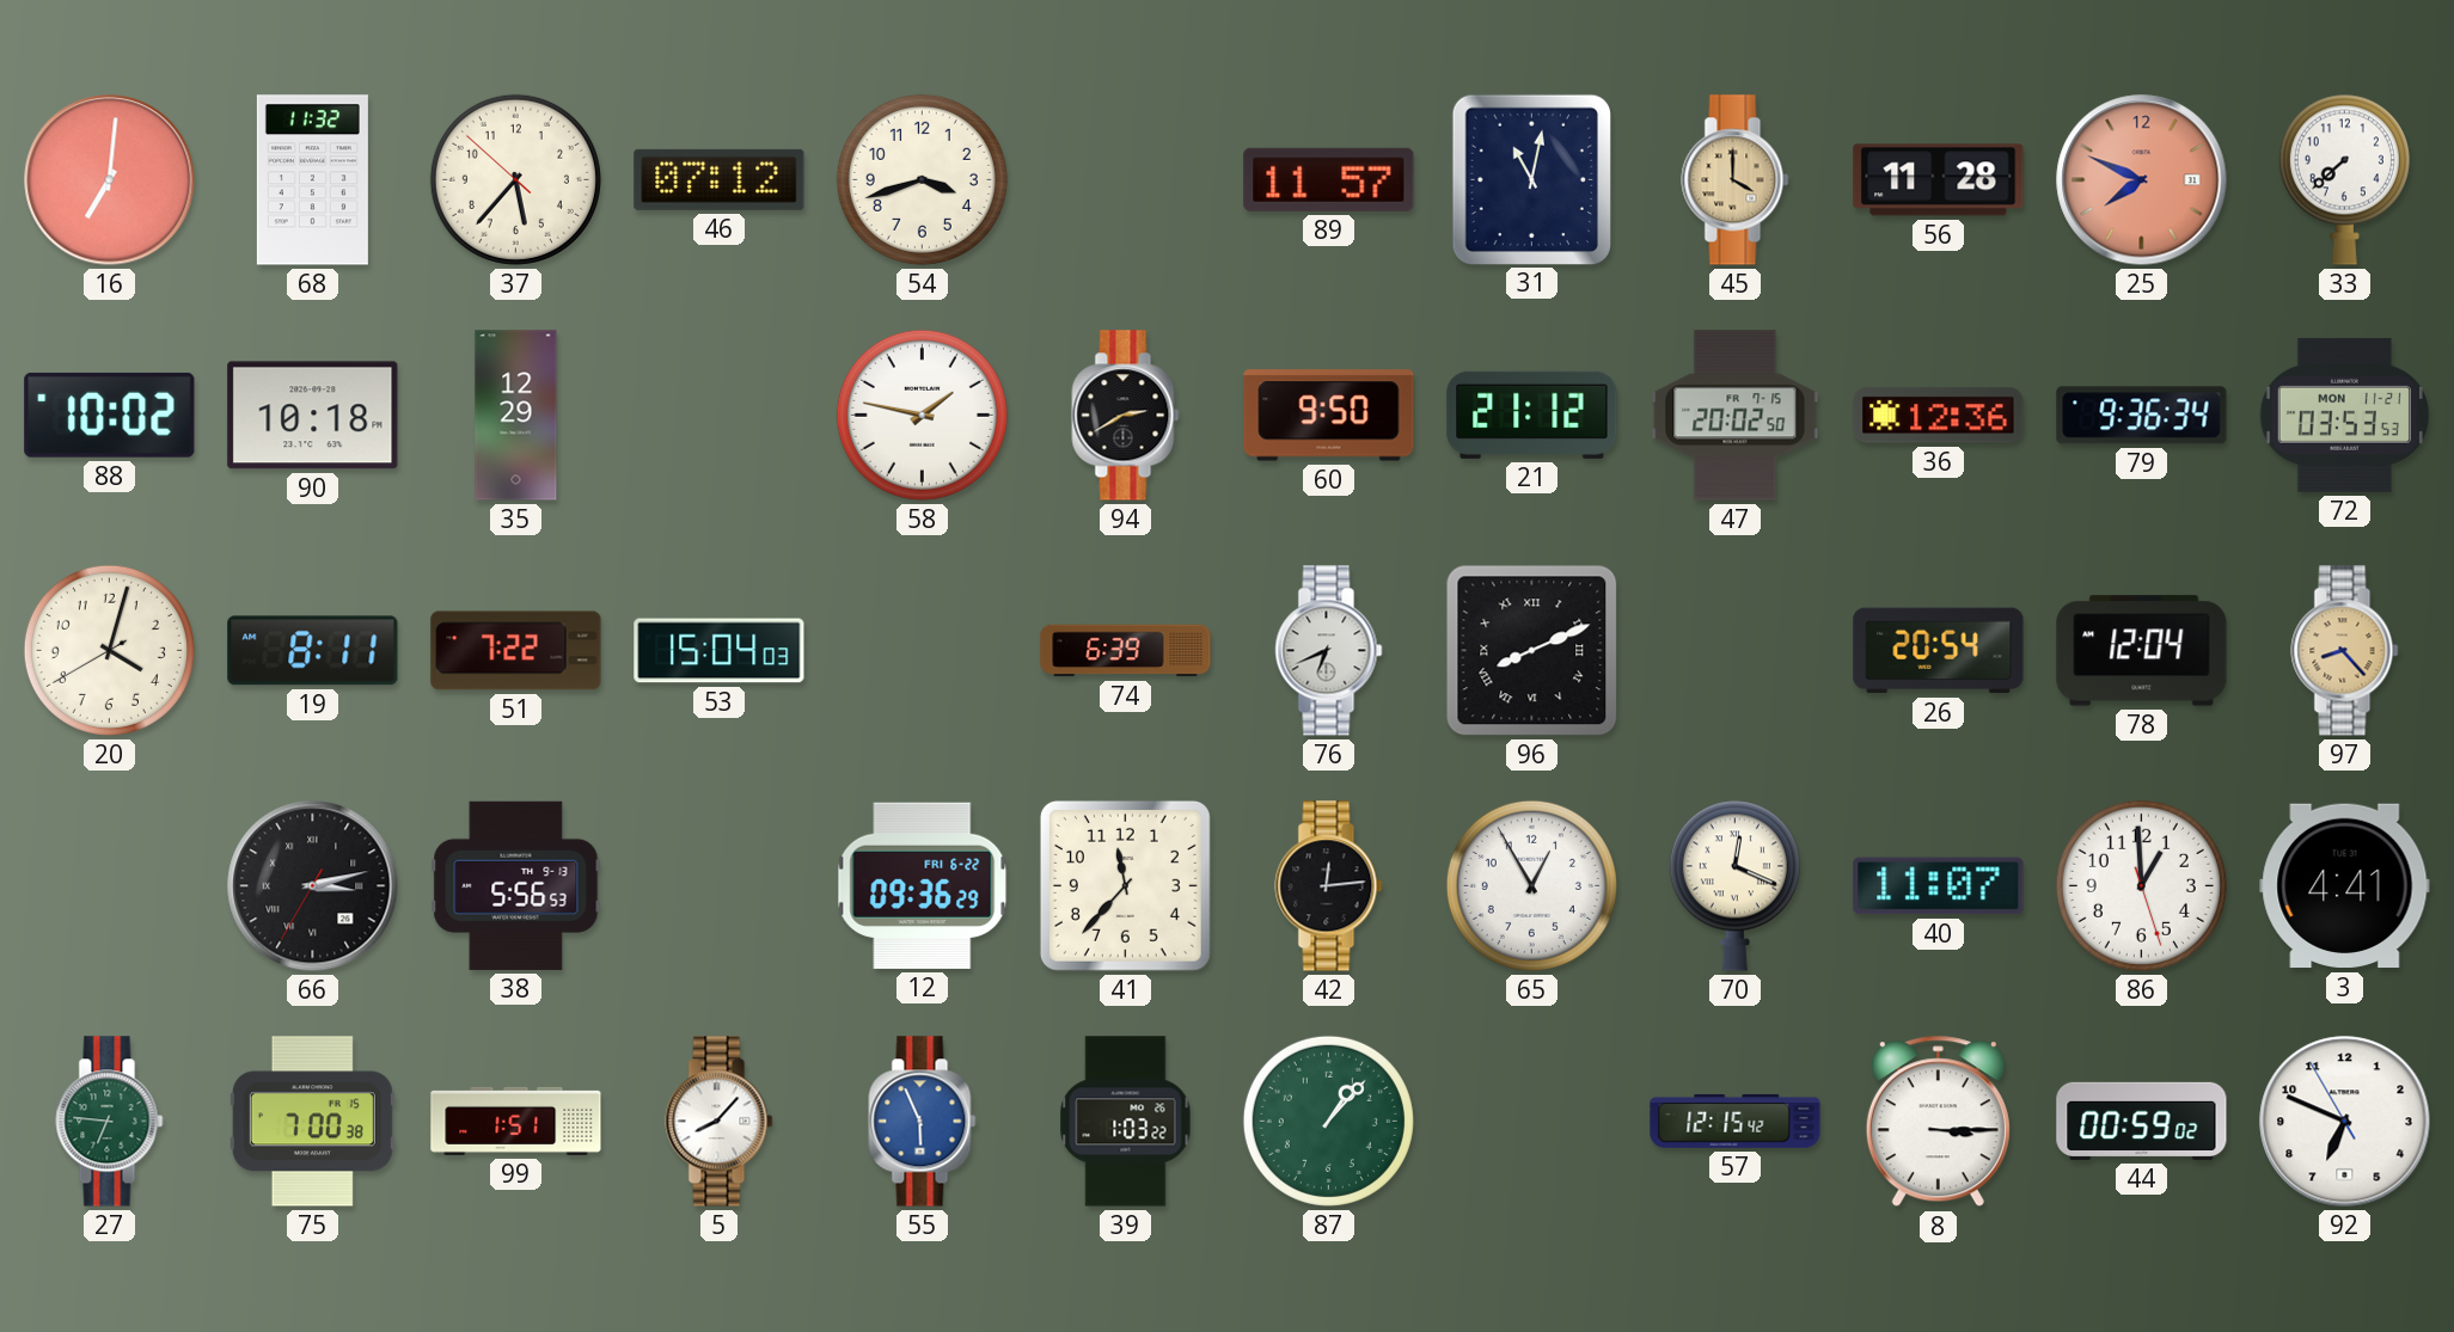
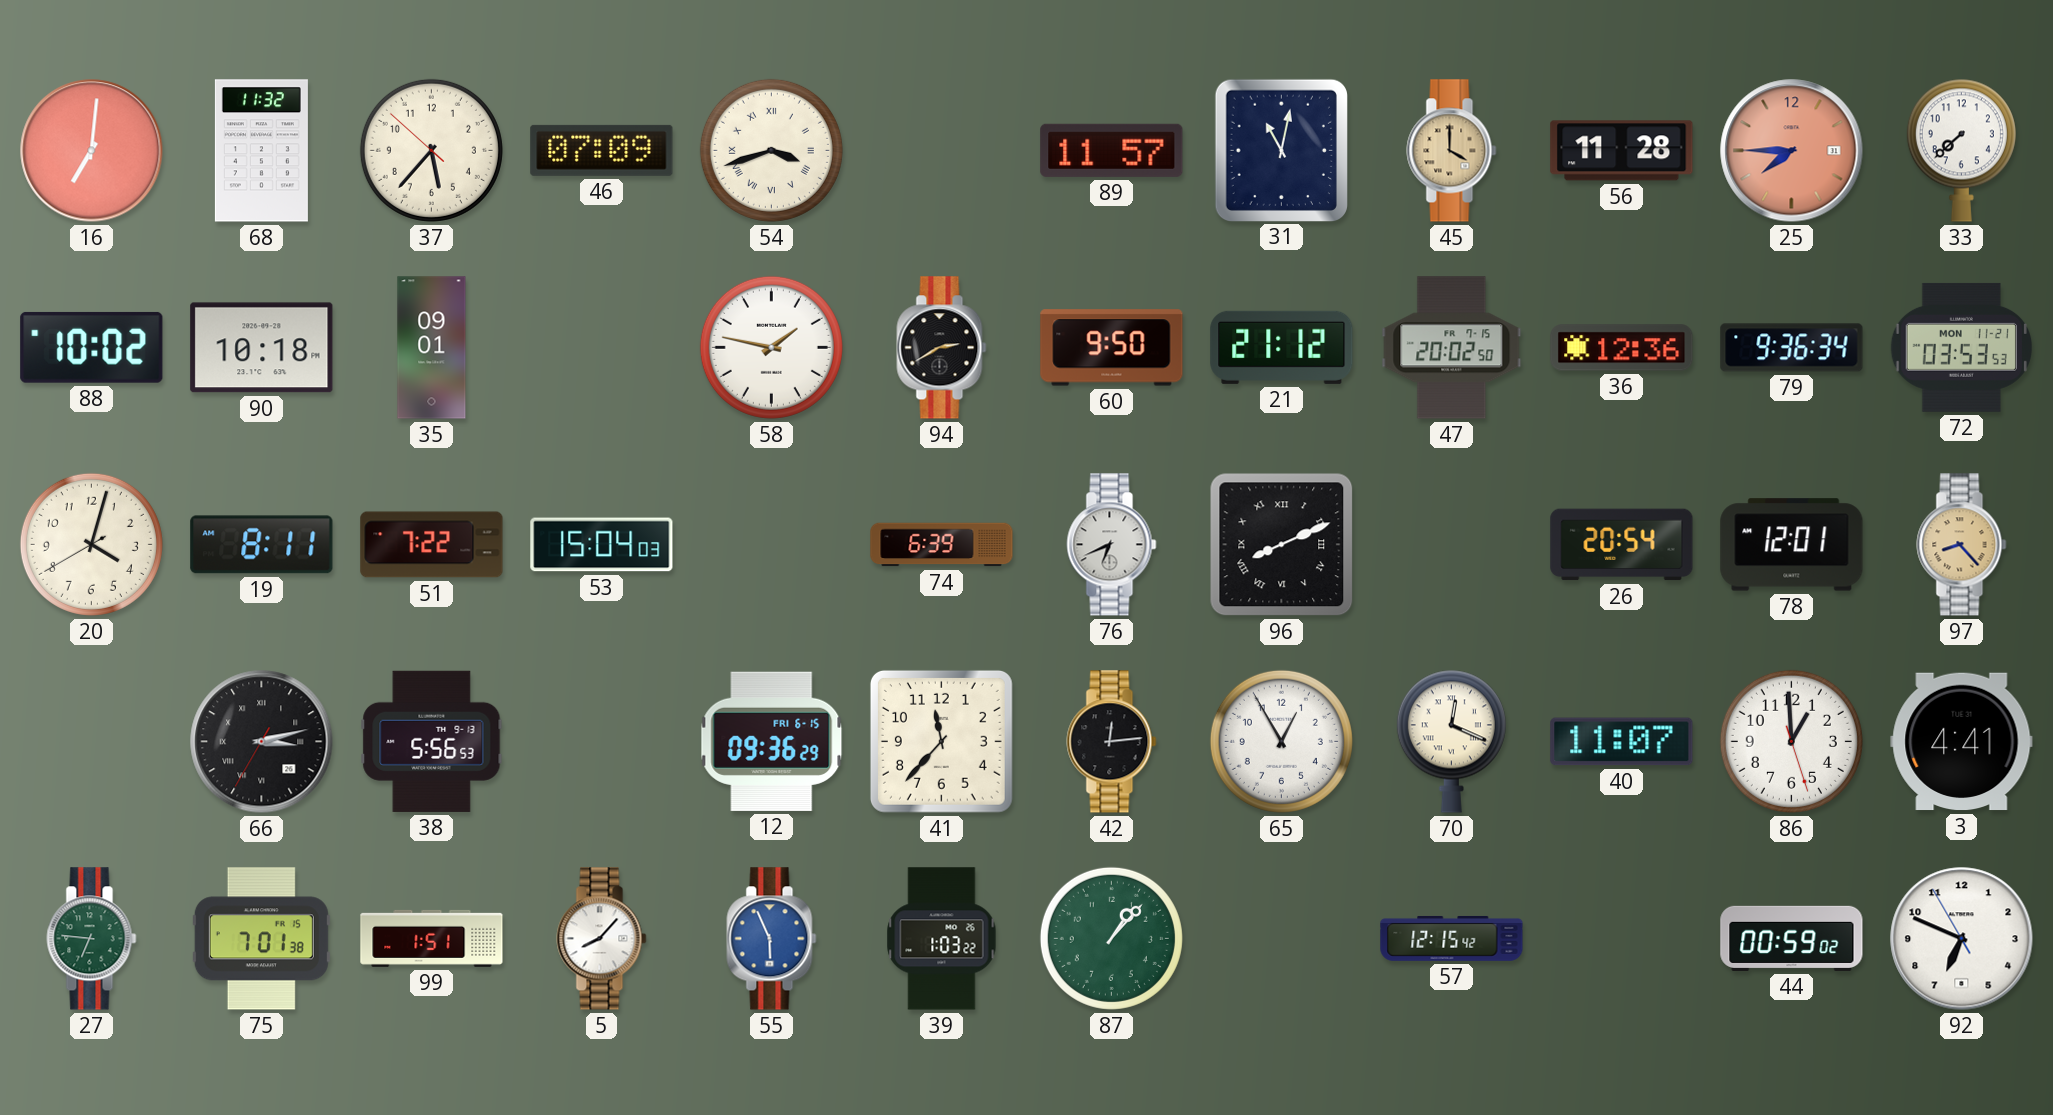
46: 07:12 -> 07:09 (602, 150)
54 numerals: Arabic -> Roman (771, 150)
25: 7:49 -> 7:45 (1792, 151)
35: 12:29 -> 09:01 (432, 348)
78: 12:04 -> 12:01 (1792, 545)
12 date: FRI 6-22 -> FRI 6-15 (772, 741)
75: 7:00 -> 7:01 (261, 939)
8: 3:15 -> none (1938, 1122)
